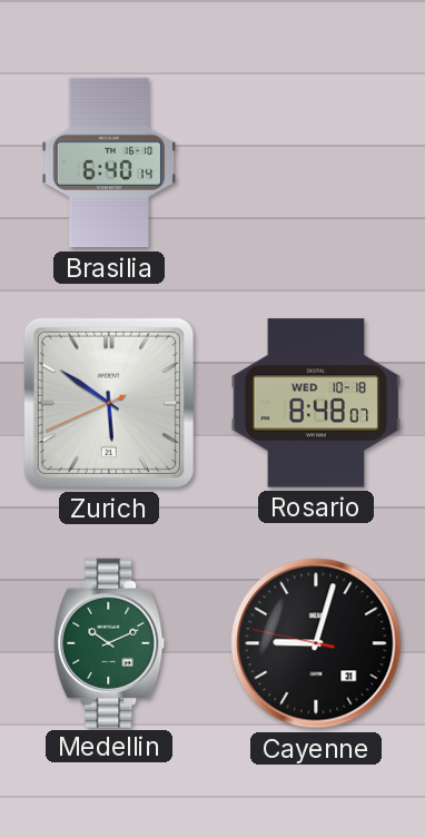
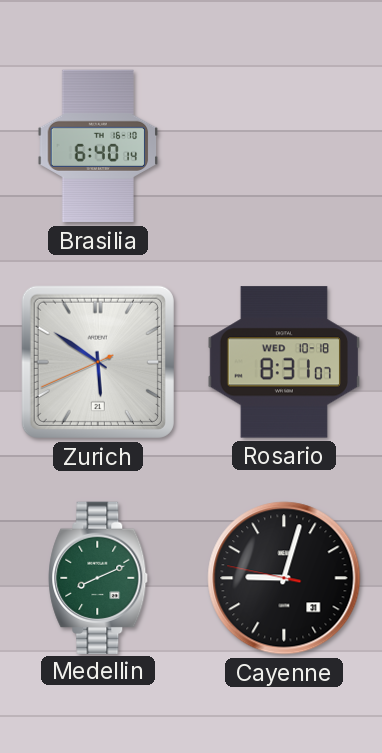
Rosario: 8:48 -> 8:31 (284, 362)
Medellin: 10:11 -> 8:11 (98, 577)
